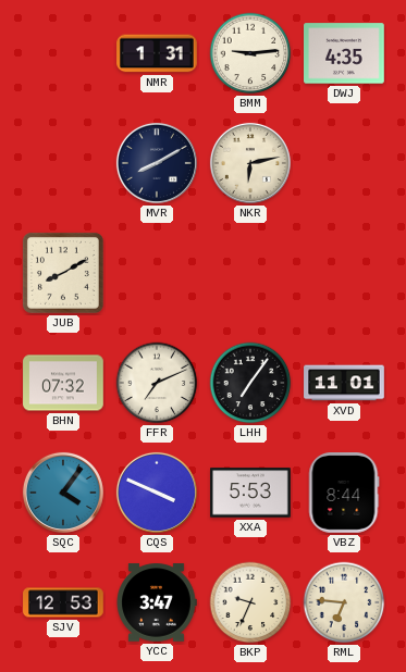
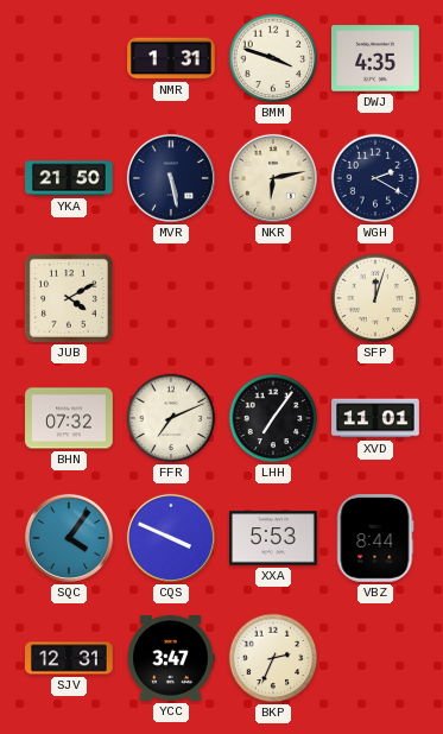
BMM: 9:14 -> 3:48 (273, 58)
YKA: none -> 21:50 (69, 178)
MVR: 8:10 -> 5:28 (171, 178)
WGH: none -> 2:20 (375, 178)
JUB: 8:10 -> 4:10 (69, 298)
SFP: none -> 12:03 (375, 298)
SJV: 12:53 -> 12:31 (69, 658)
BKP: 9:34 -> 2:34 (273, 658)
RML: 6:46 -> none (344, 602)
